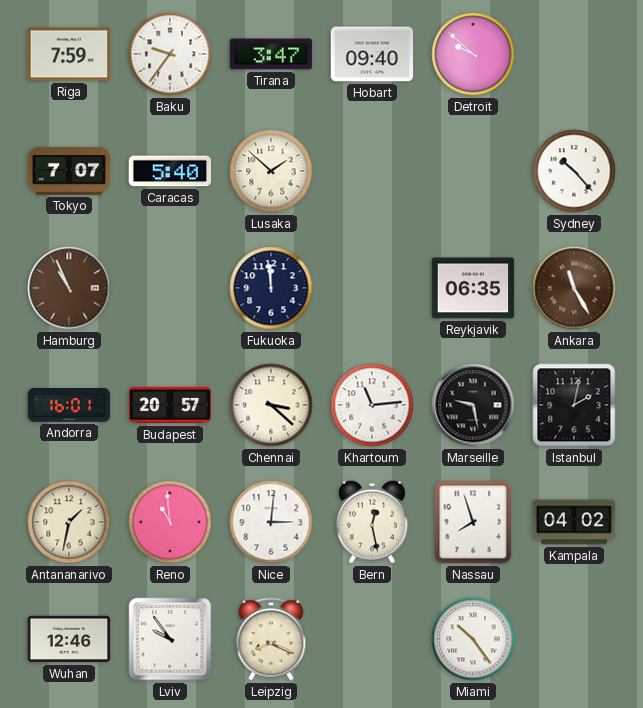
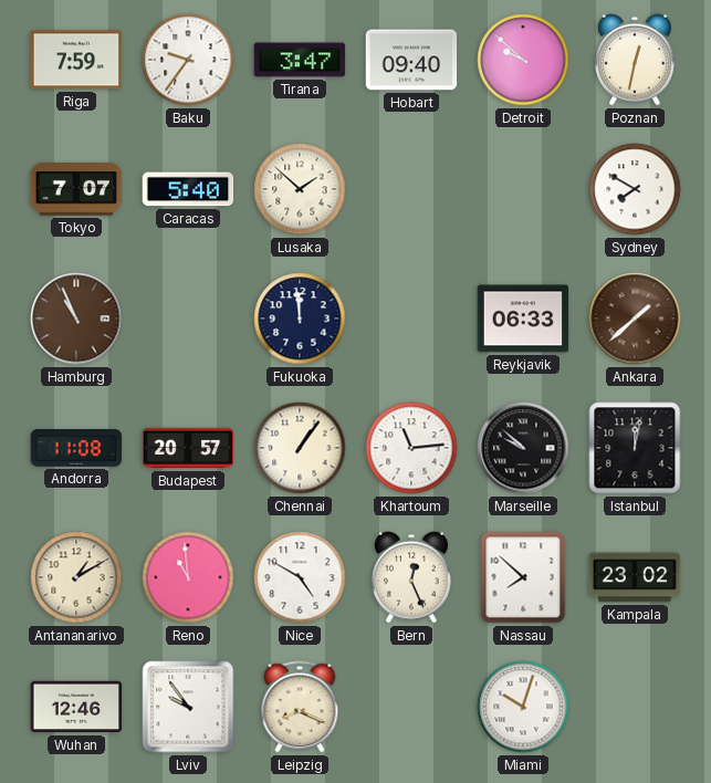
Poznan: none -> 12:32 (635, 60)
Sydney: 10:23 -> 7:50 (635, 189)
Reykjavik: 06:35 -> 06:33 (523, 319)
Ankara: 11:25 -> 1:38 (635, 319)
Andorra: 16:01 -> 11:08 (76, 449)
Chennai: 3:22 -> 1:06 (300, 448)
Marseille: 9:28 -> 9:52 (523, 448)
Istanbul: 2:02 -> 12:02 (635, 448)
Antananarivo: 1:32 -> 1:10 (76, 577)
Nice: 3:01 -> 4:50 (300, 577)
Bern: 12:28 -> 12:26 (411, 577)
Nassau: 7:57 -> 7:52 (523, 577)
Kampala: 04:02 -> 23:02 (635, 577)
Miami: 10:24 -> 10:03 (523, 707)
